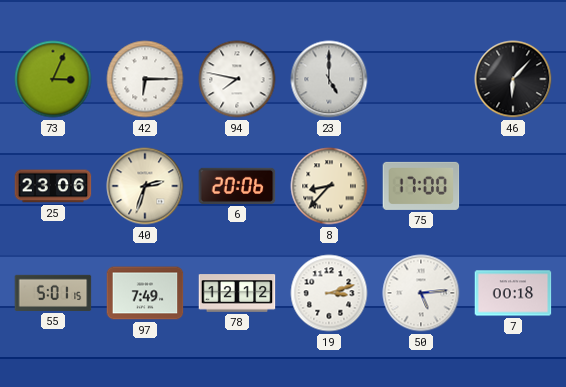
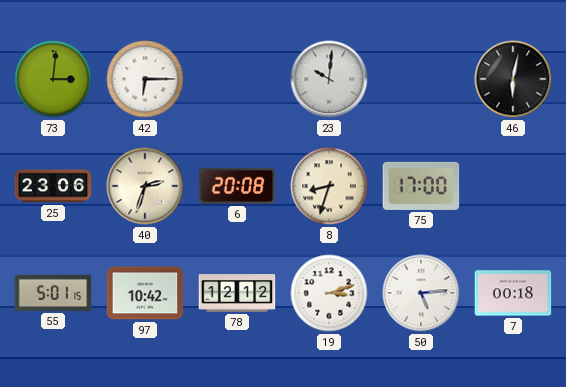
73: 3:04 -> 3:01 (53, 79)
94: 7:47 -> none (237, 79)
23: 5:00 -> 10:01 (329, 79)
46: 6:07 -> 6:02 (513, 79)
6: 20:06 -> 20:08 (237, 186)
8: 8:37 -> 8:33 (329, 186)
97: 7:49 -> 10:42 (145, 293)
